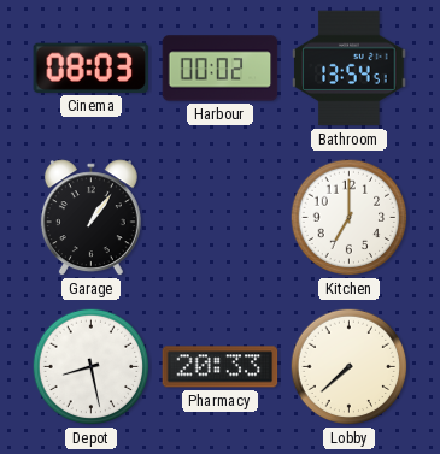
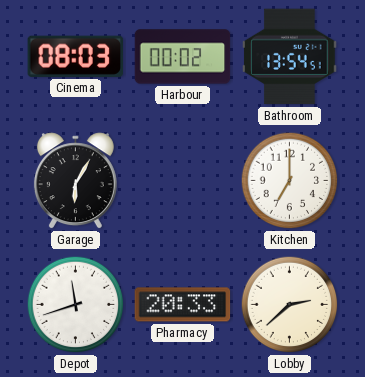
Garage: 1:06 -> 6:05 (75, 181)
Depot: 8:28 -> 11:42 (76, 305)
Lobby: 7:38 -> 2:38 (290, 305)
